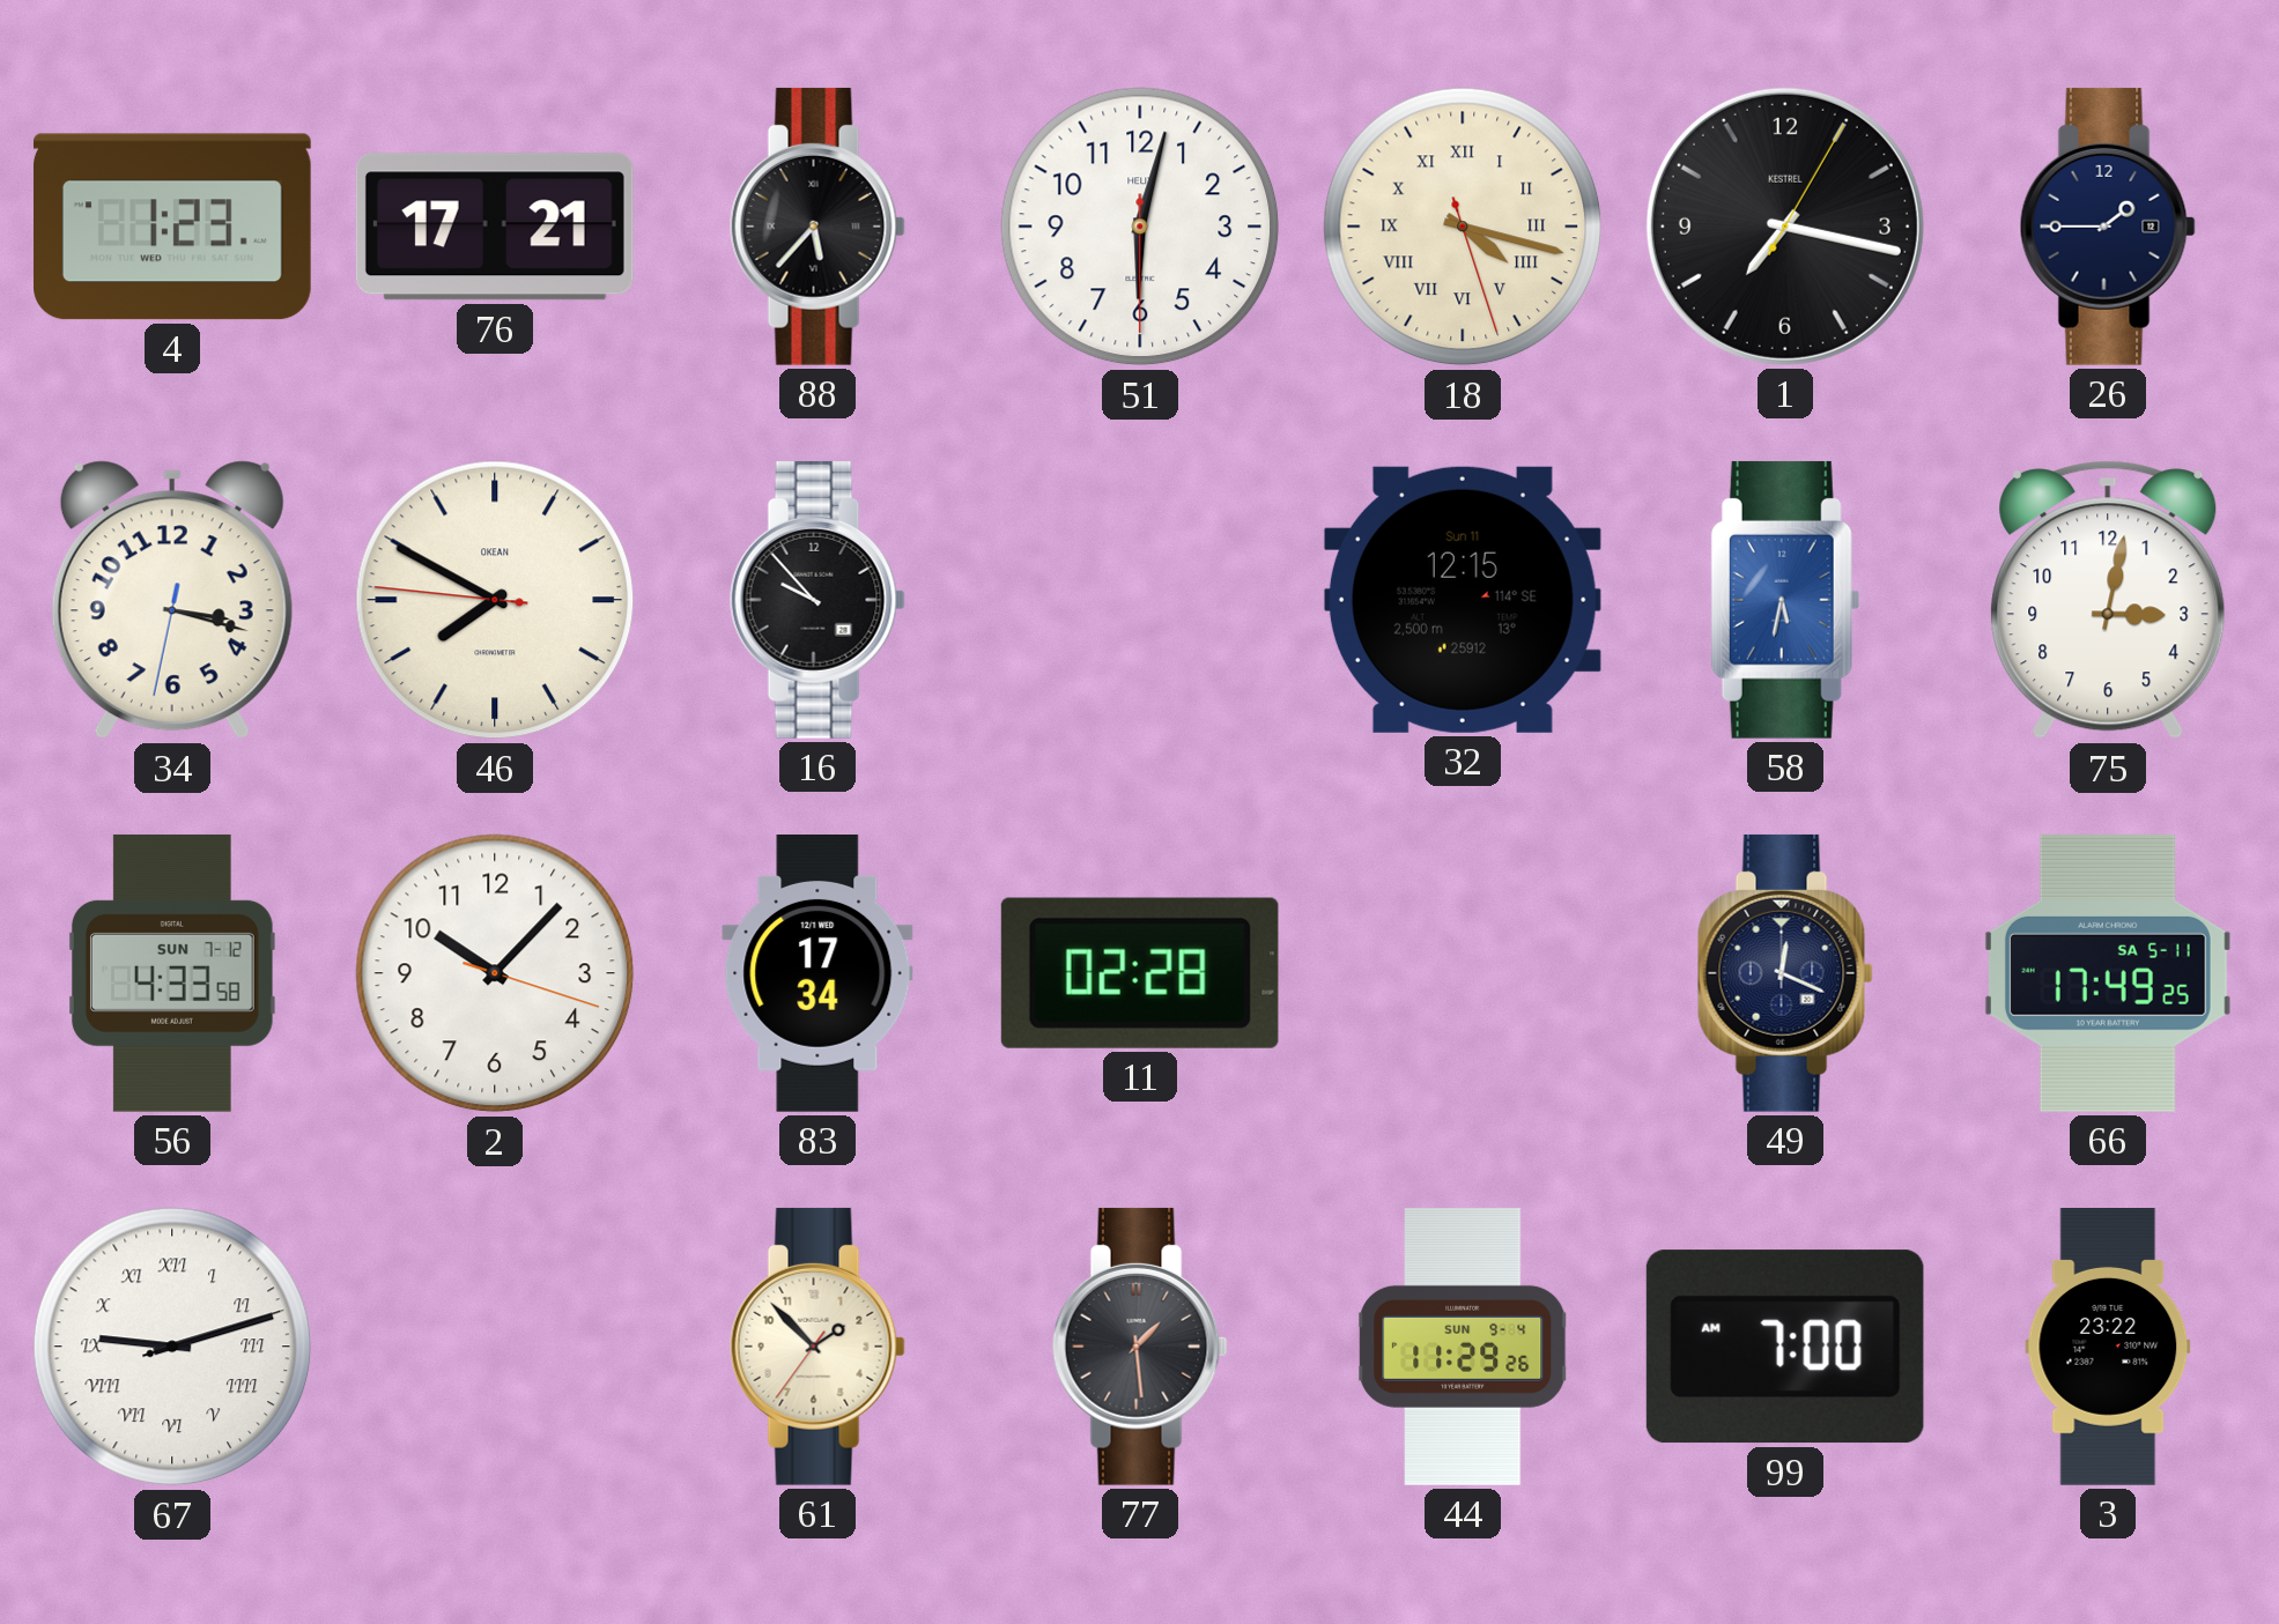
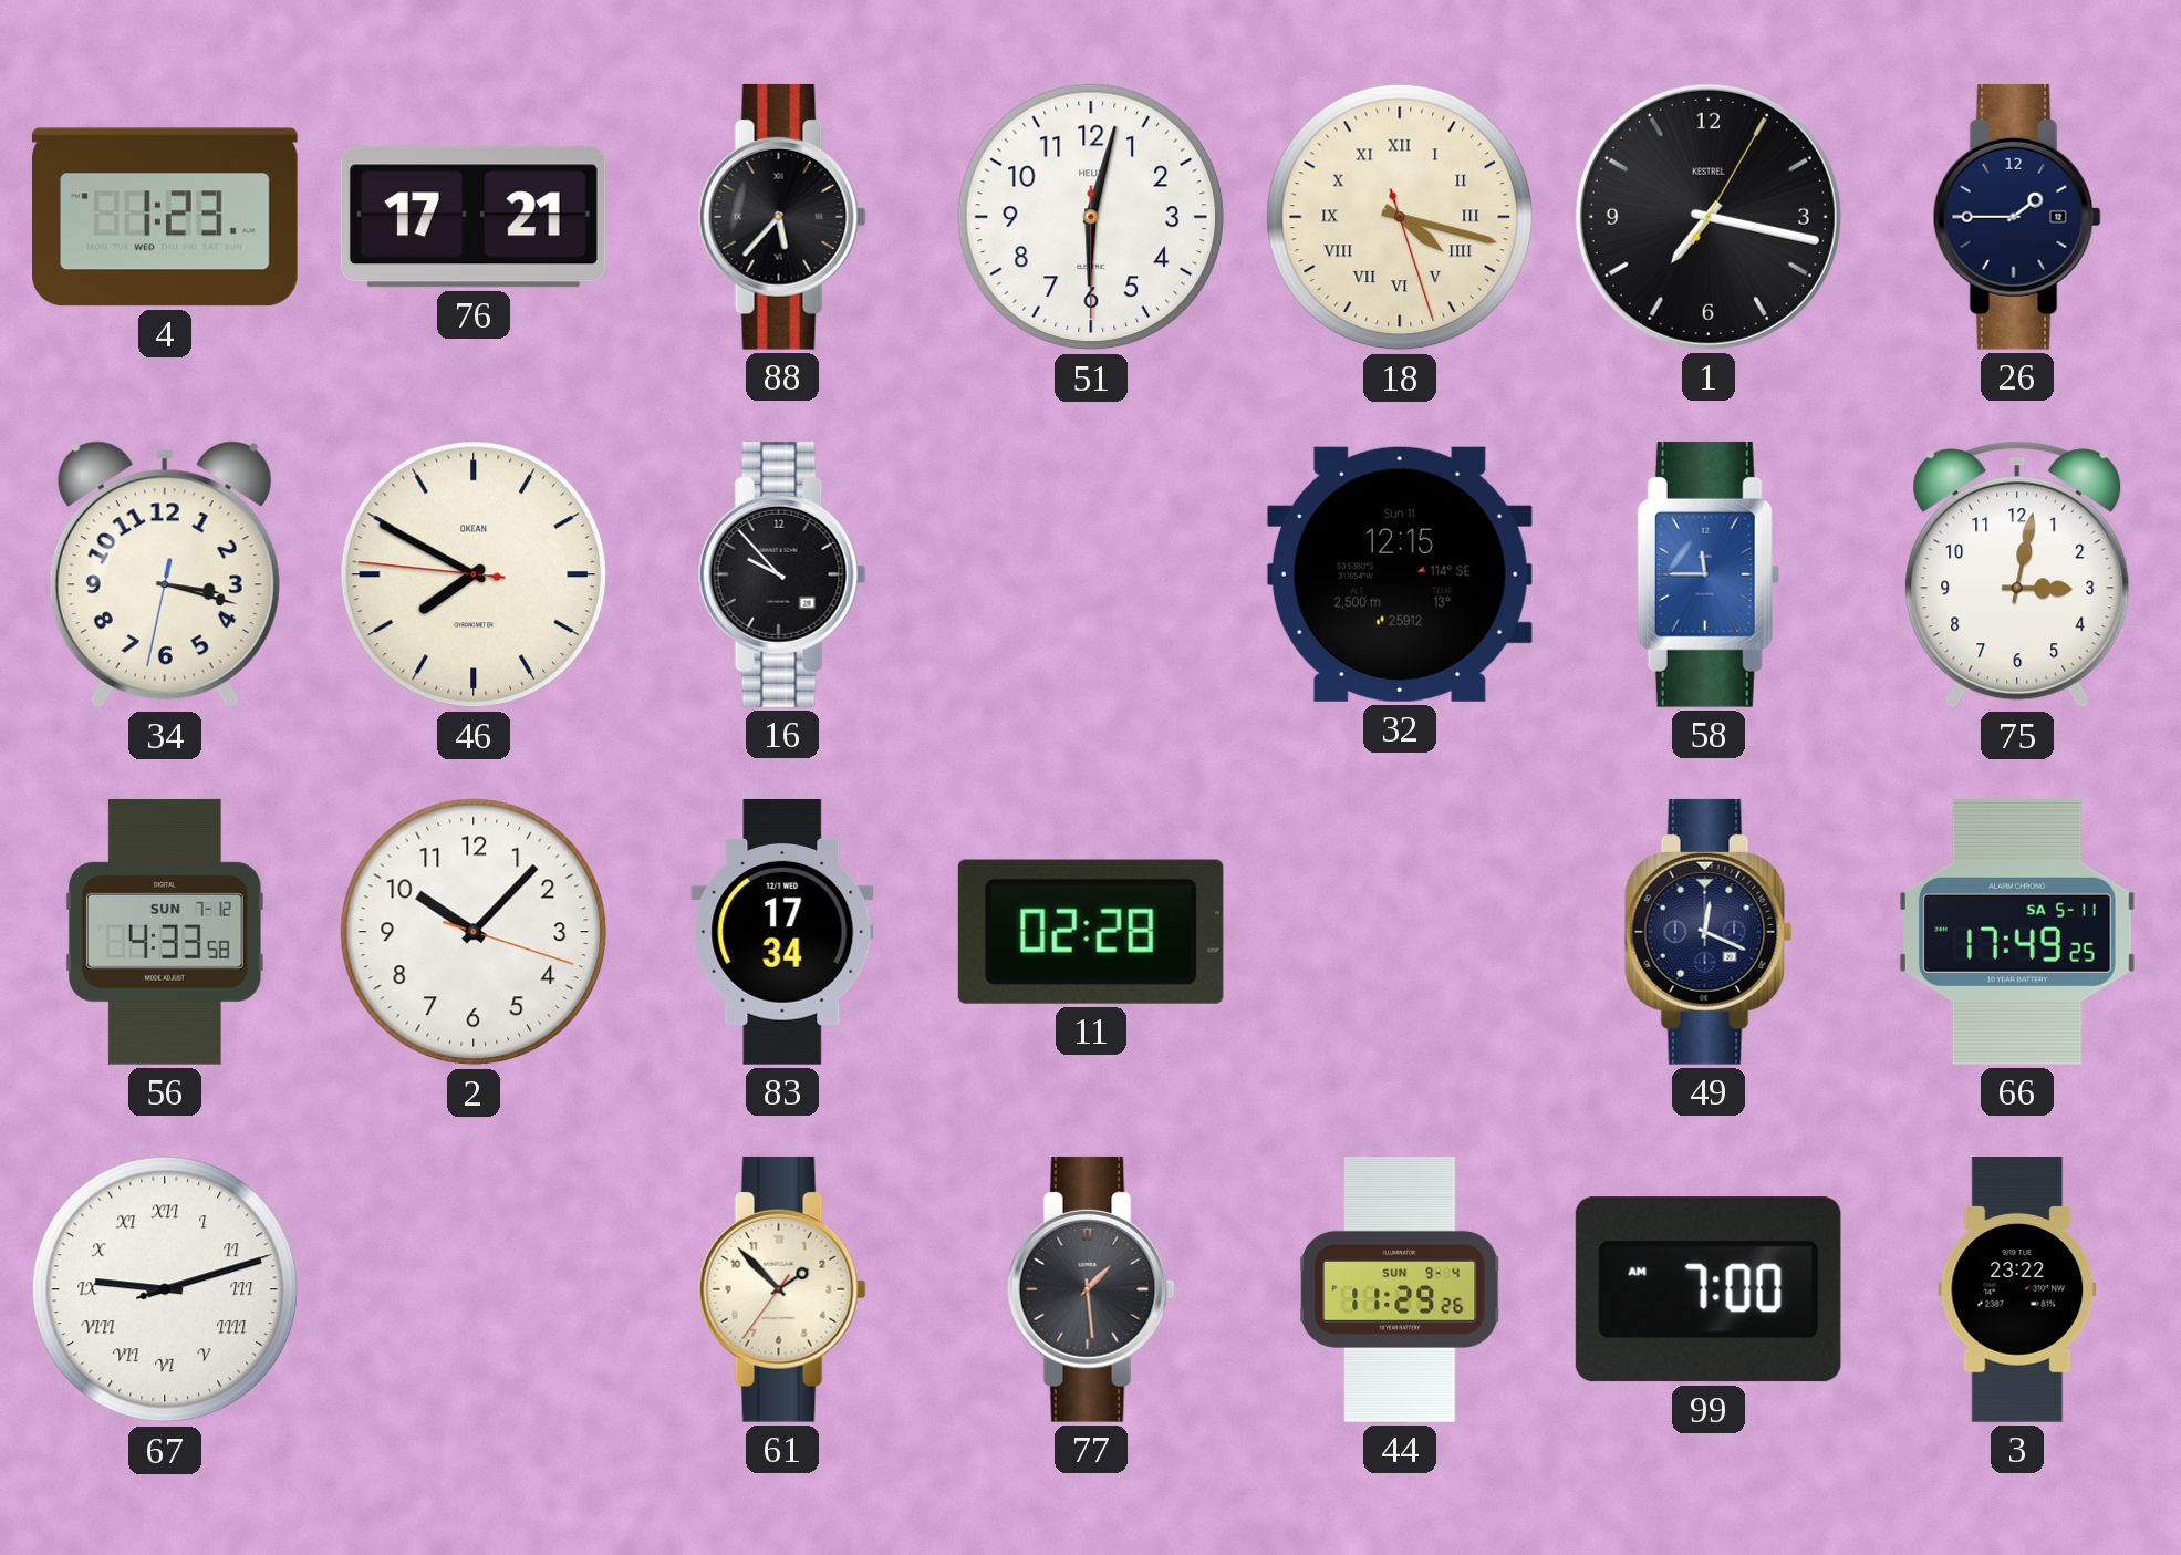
58: 5:32 -> 11:45 (1709, 574)
